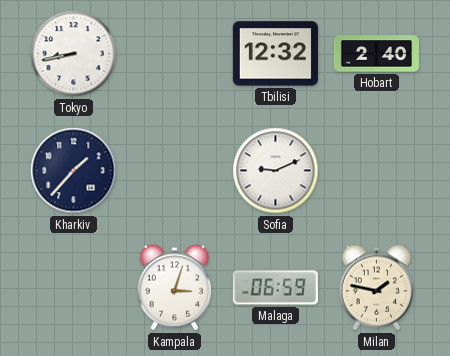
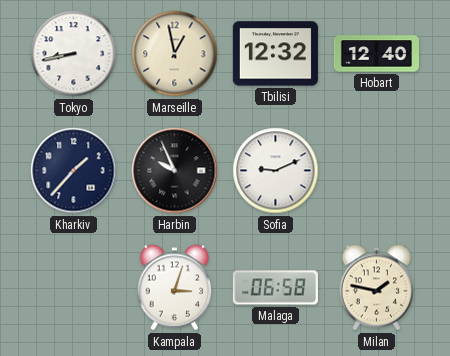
Marseille: none -> 12:58 (175, 54)
Hobart: 2:40 -> 12:40 (376, 54)
Harbin: none -> 9:56 (175, 171)
Malaga: 06:59 -> 06:58 (275, 288)
